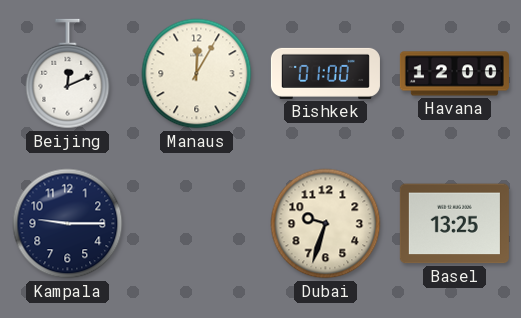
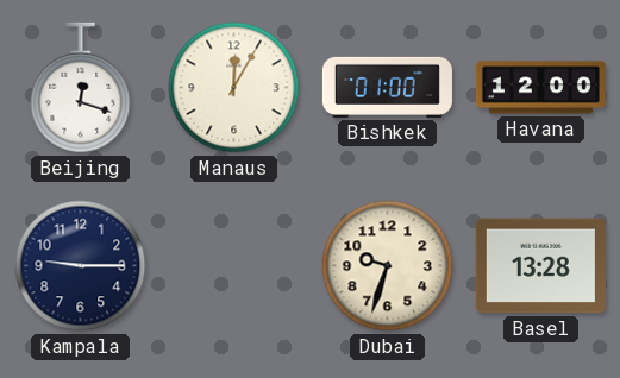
Beijing: 12:11 -> 12:18 (81, 88)
Basel: 13:25 -> 13:28 (540, 266)
